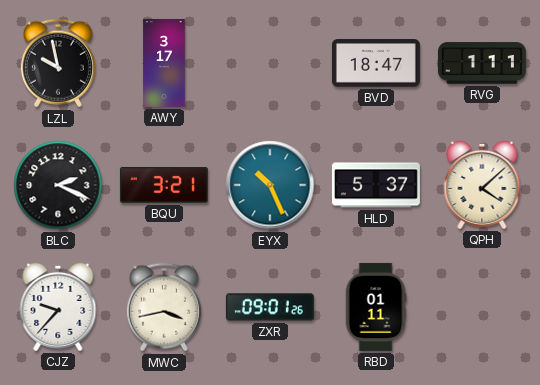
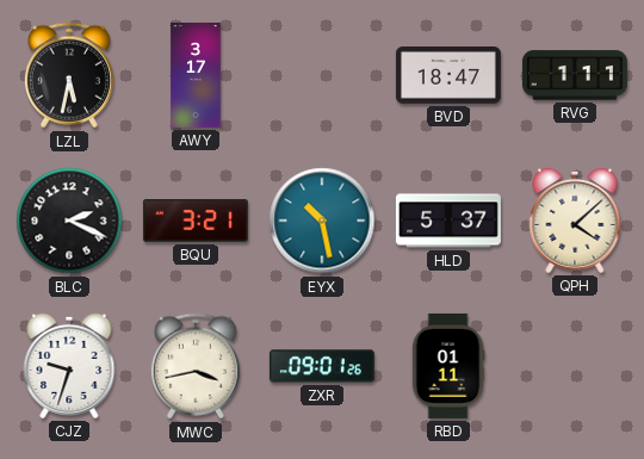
LZL: 9:58 -> 5:32 (69, 75)
EYX: 10:26 -> 10:28 (322, 221)
CJZ: 9:37 -> 9:33 (69, 366)
